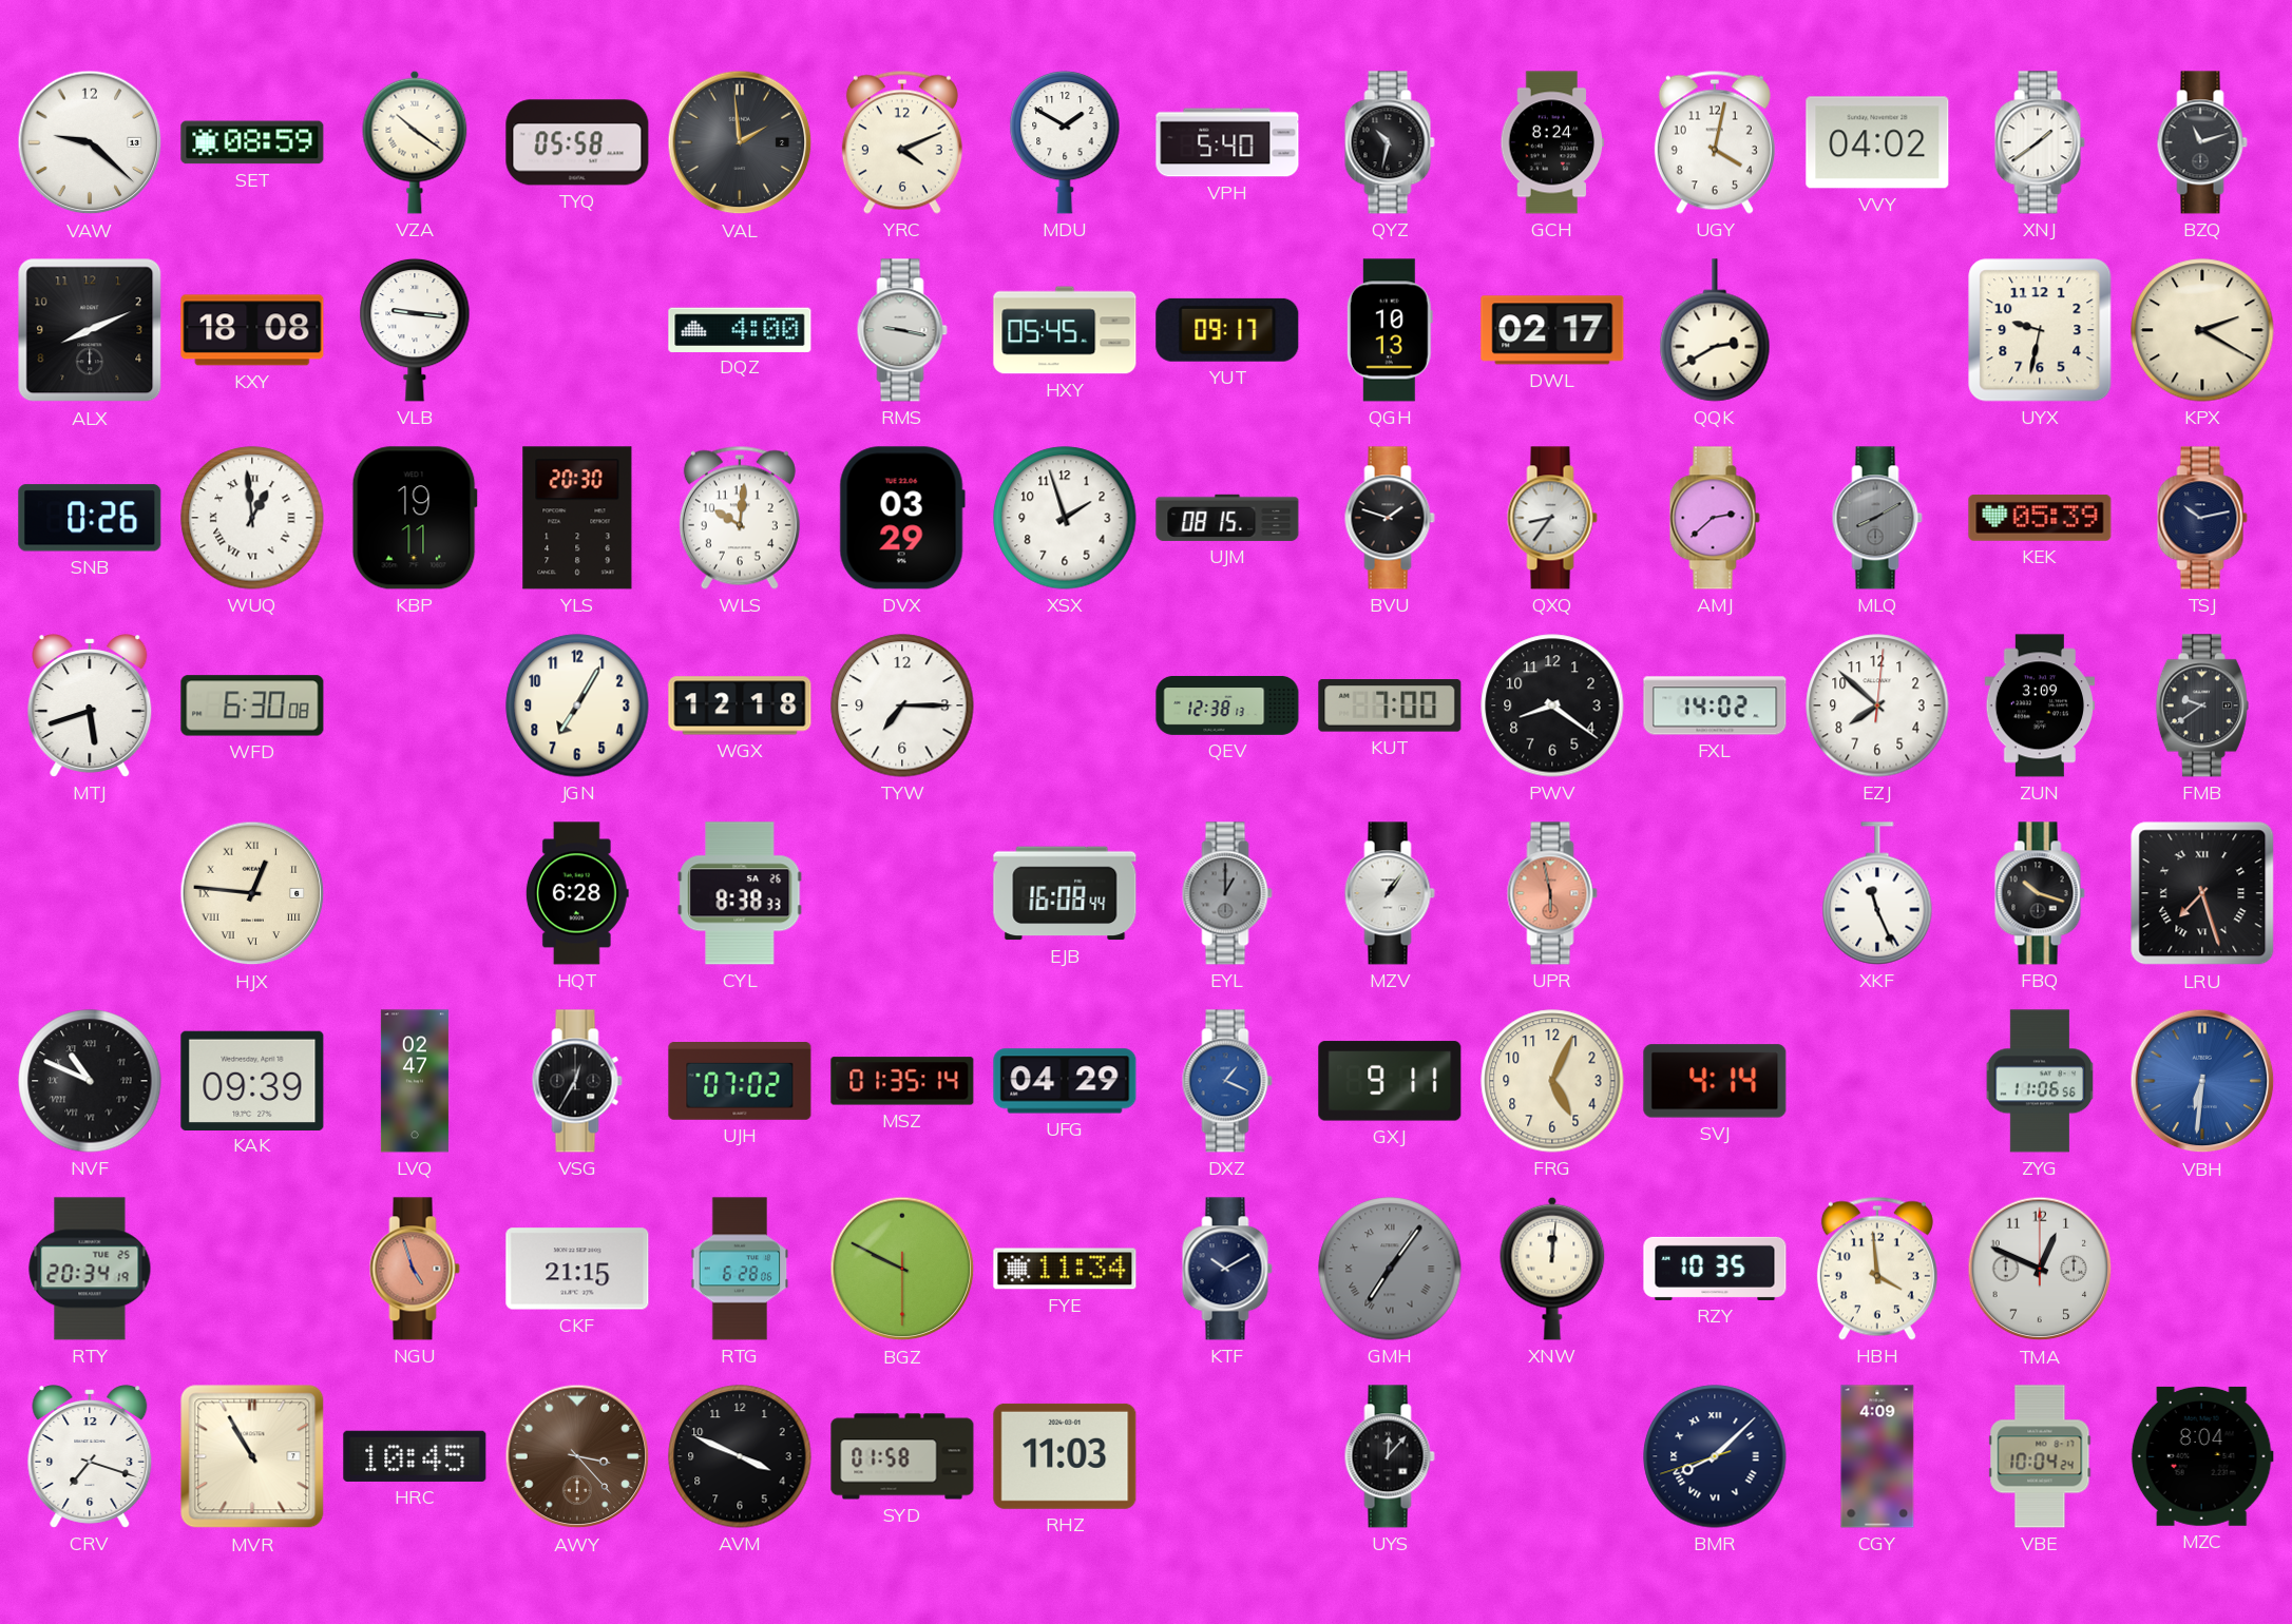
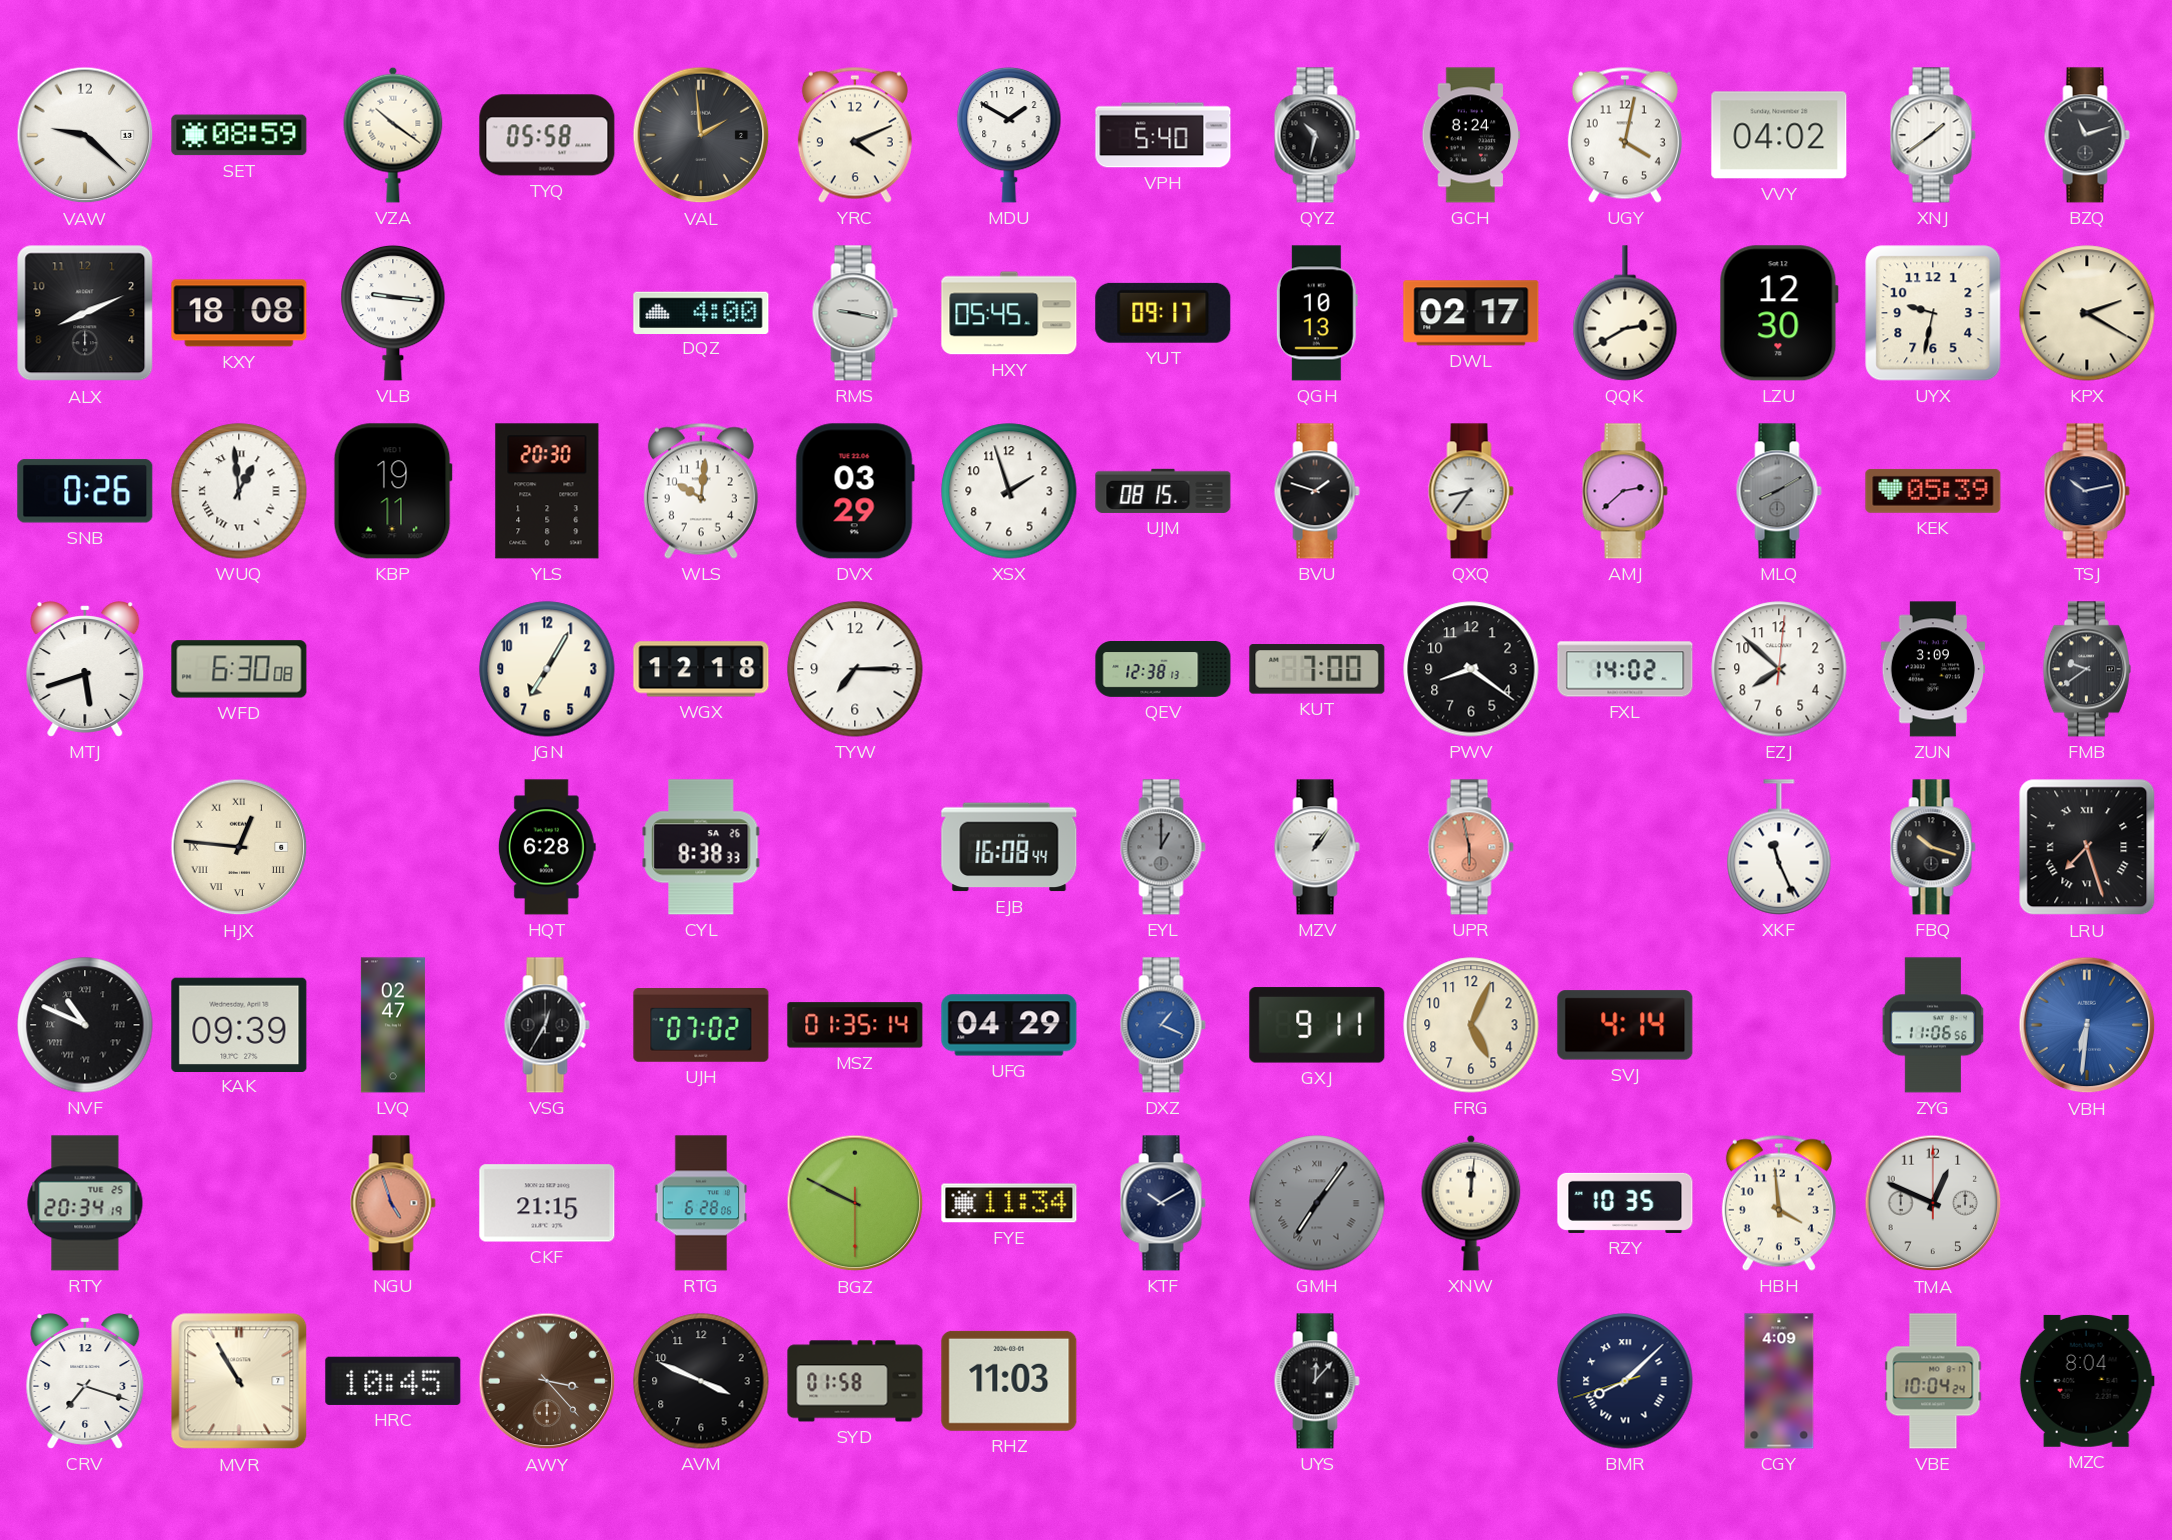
LZU: none -> 12:30 (1779, 313)
